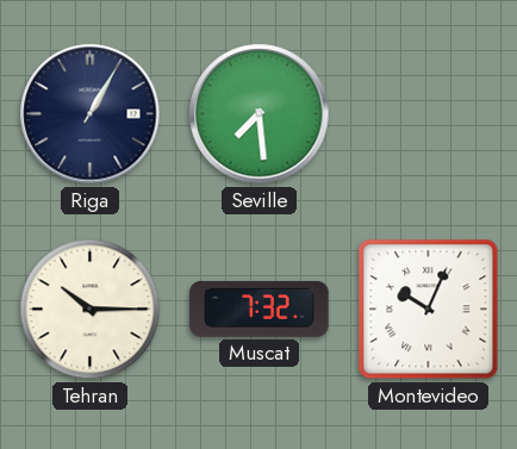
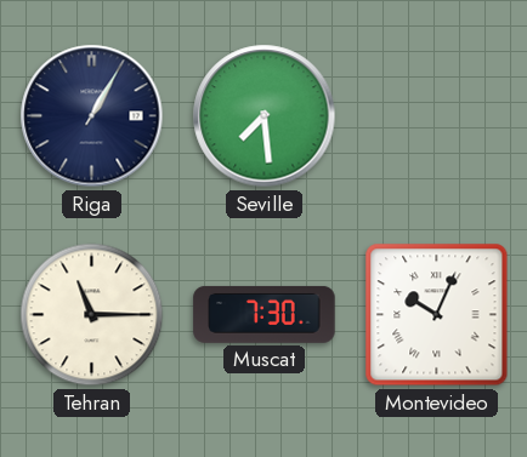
Tehran: 10:15 -> 11:15 (92, 315)
Muscat: 7:32 -> 7:30 (265, 314)
